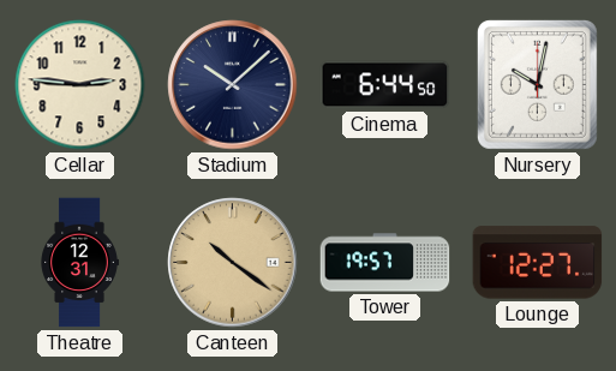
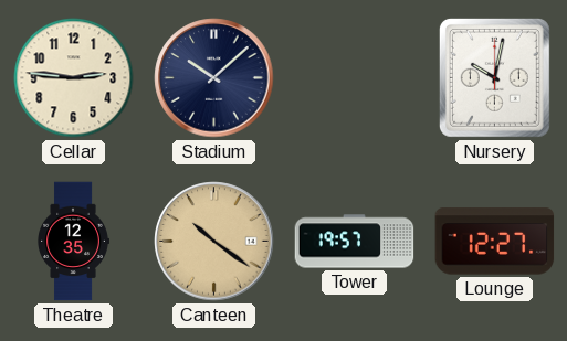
Cinema: 6:44 -> none (385, 85)
Theatre: 12:31 -> 12:35 (73, 242)
